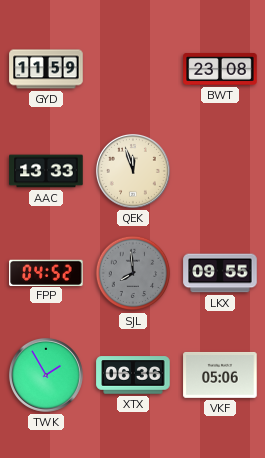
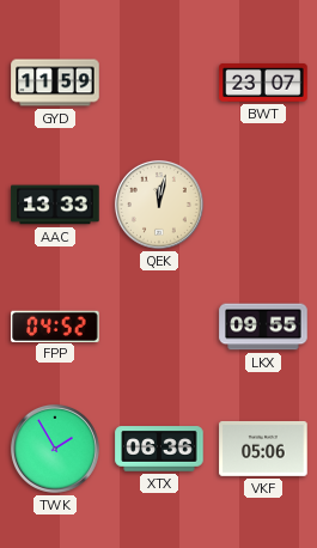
BWT: 23:08 -> 23:07 (263, 83)
QEK: 11:57 -> 12:02 (159, 205)
SJL: 7:59 -> none (133, 273)
